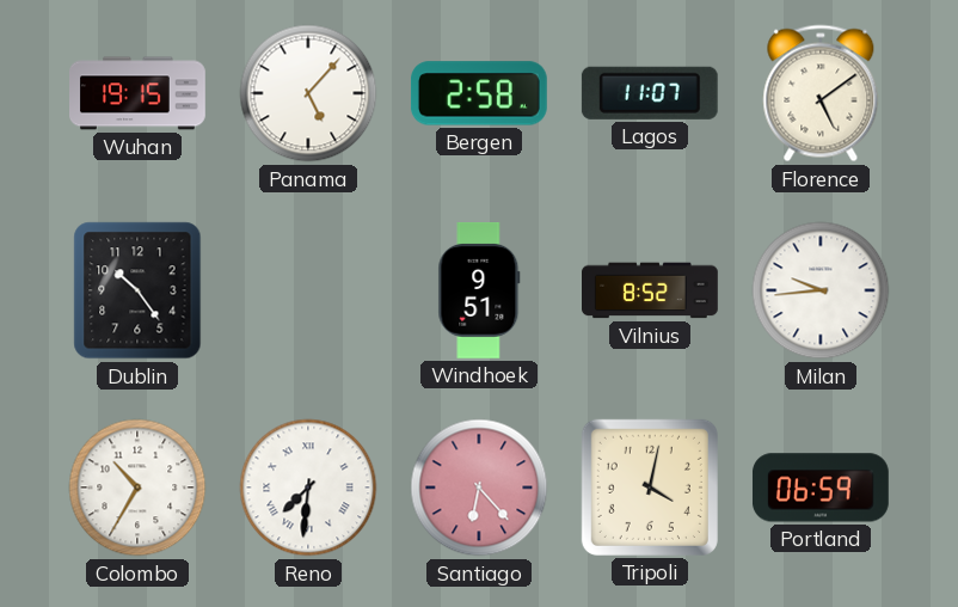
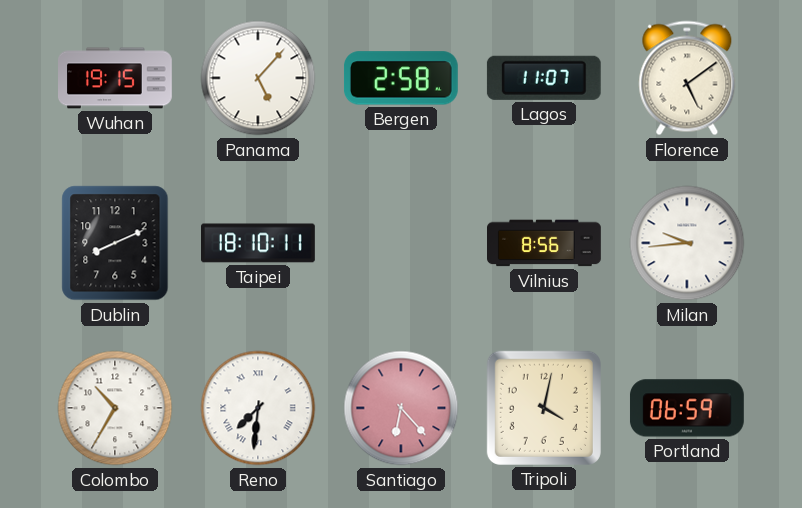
Dublin: 10:24 -> 8:11 (115, 243)
Taipei: none -> 18:10 (259, 243)
Windhoek: 9:51 -> none (479, 292)
Vilnius: 8:52 -> 8:56 (545, 243)
